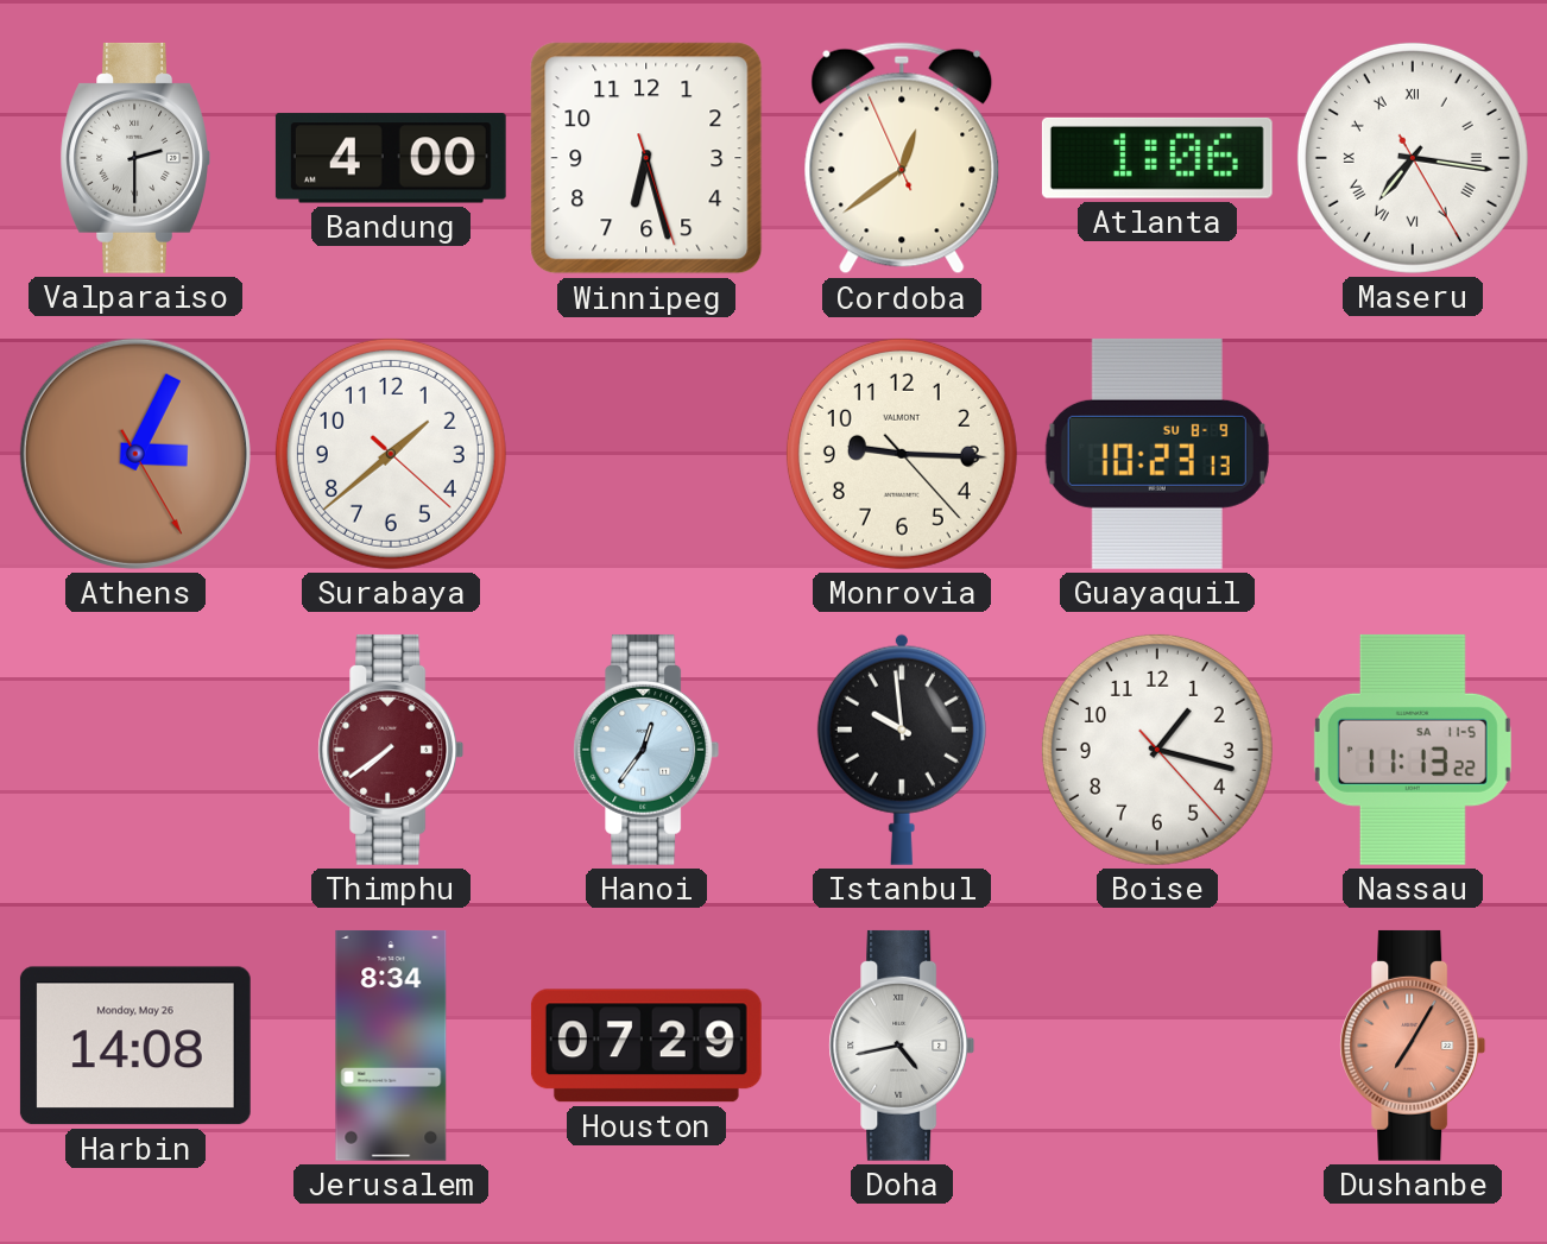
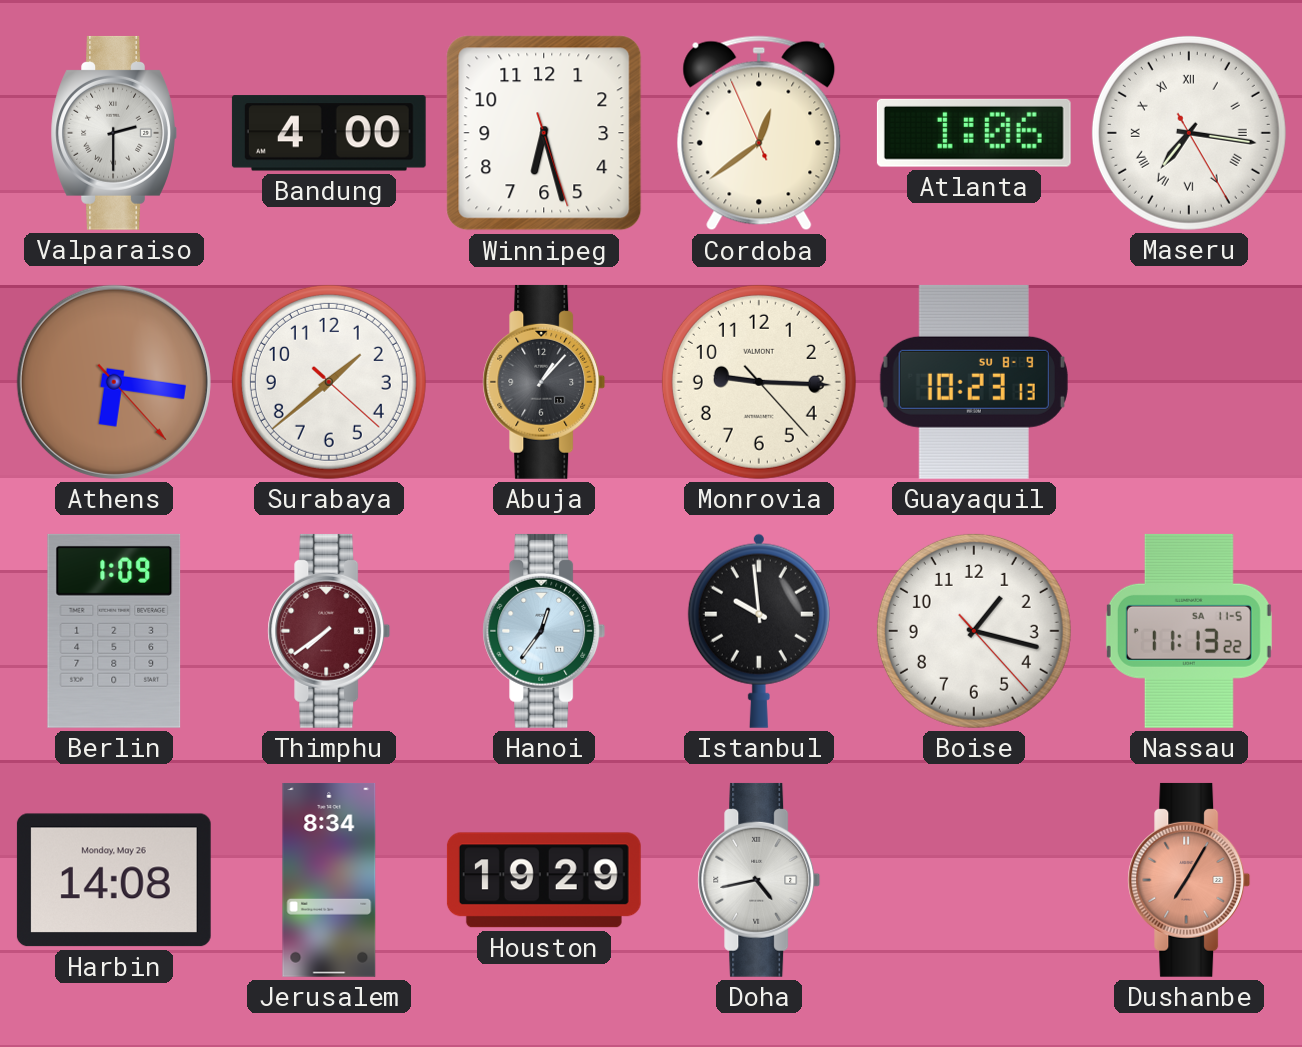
Athens: 3:04 -> 6:16 (114, 382)
Abuja: none -> 1:07 (544, 382)
Berlin: none -> 1:09 (114, 631)
Houston: 07:29 -> 19:29 (544, 880)
